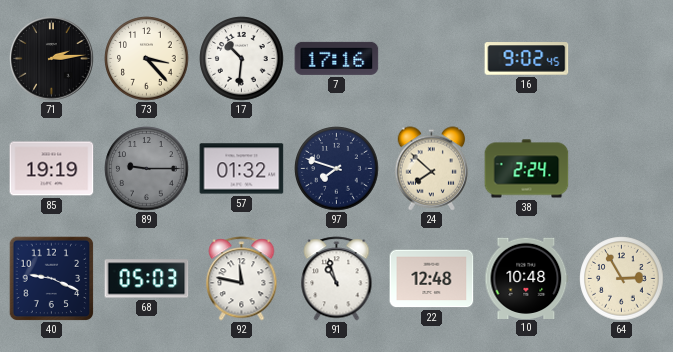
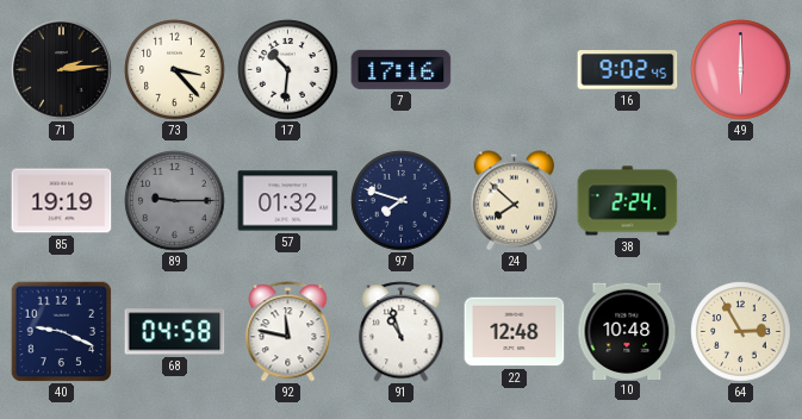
49: none -> 6:00 (741, 70)
68: 05:03 -> 04:58 (175, 332)
